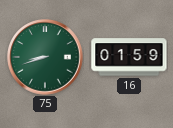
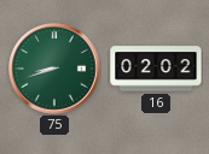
16: 01:59 -> 02:02 (156, 69)
